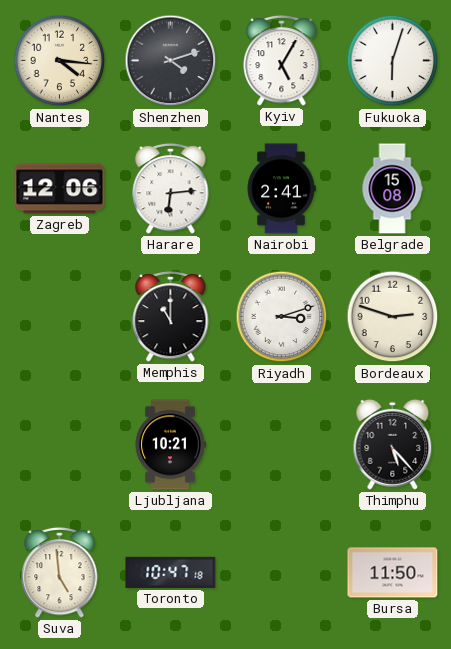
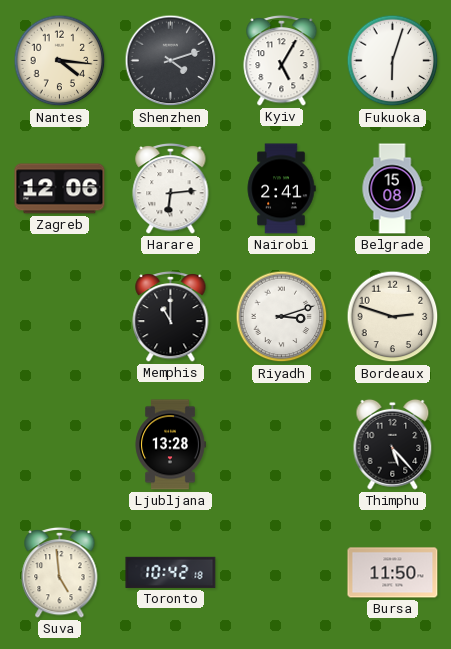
Ljubljana: 10:21 -> 13:28 (170, 445)
Toronto: 10:47 -> 10:42 (171, 572)
